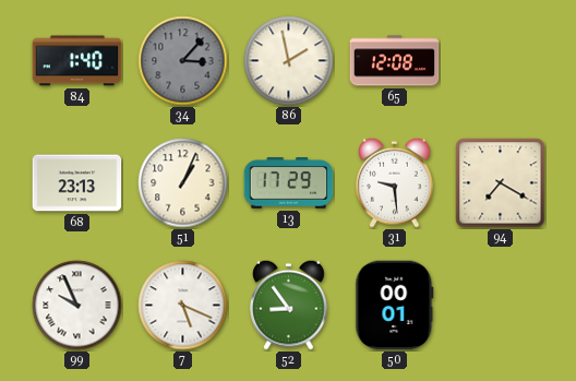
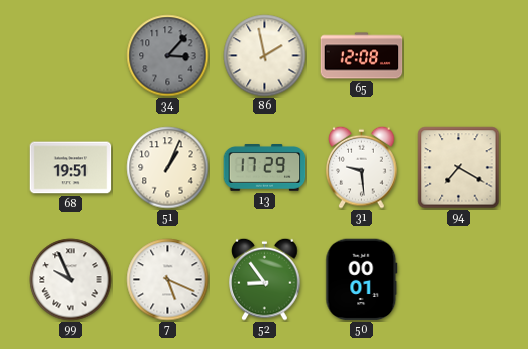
84: 1:40 -> none (77, 61)
68: 23:13 -> 19:51 (71, 168)
